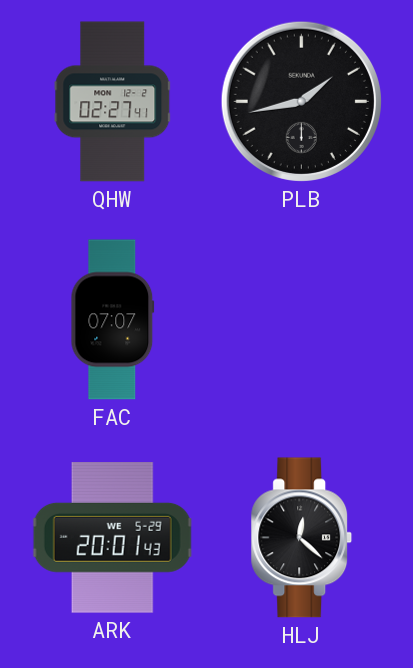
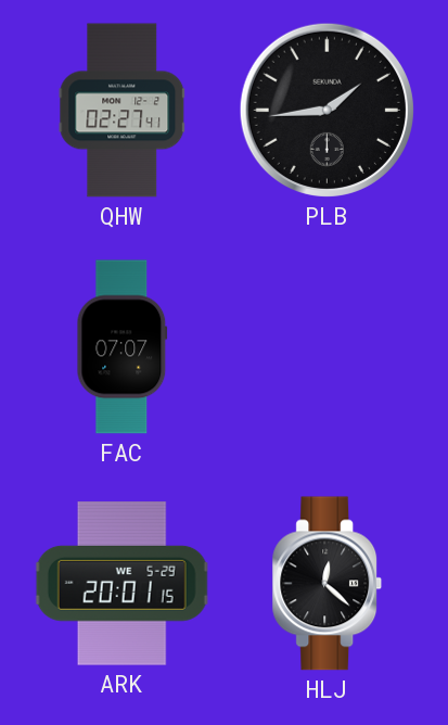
PLB: 1:43 -> 1:44 (327, 110)
ARK: 20:01:43 -> 20:01:15 (121, 584)
